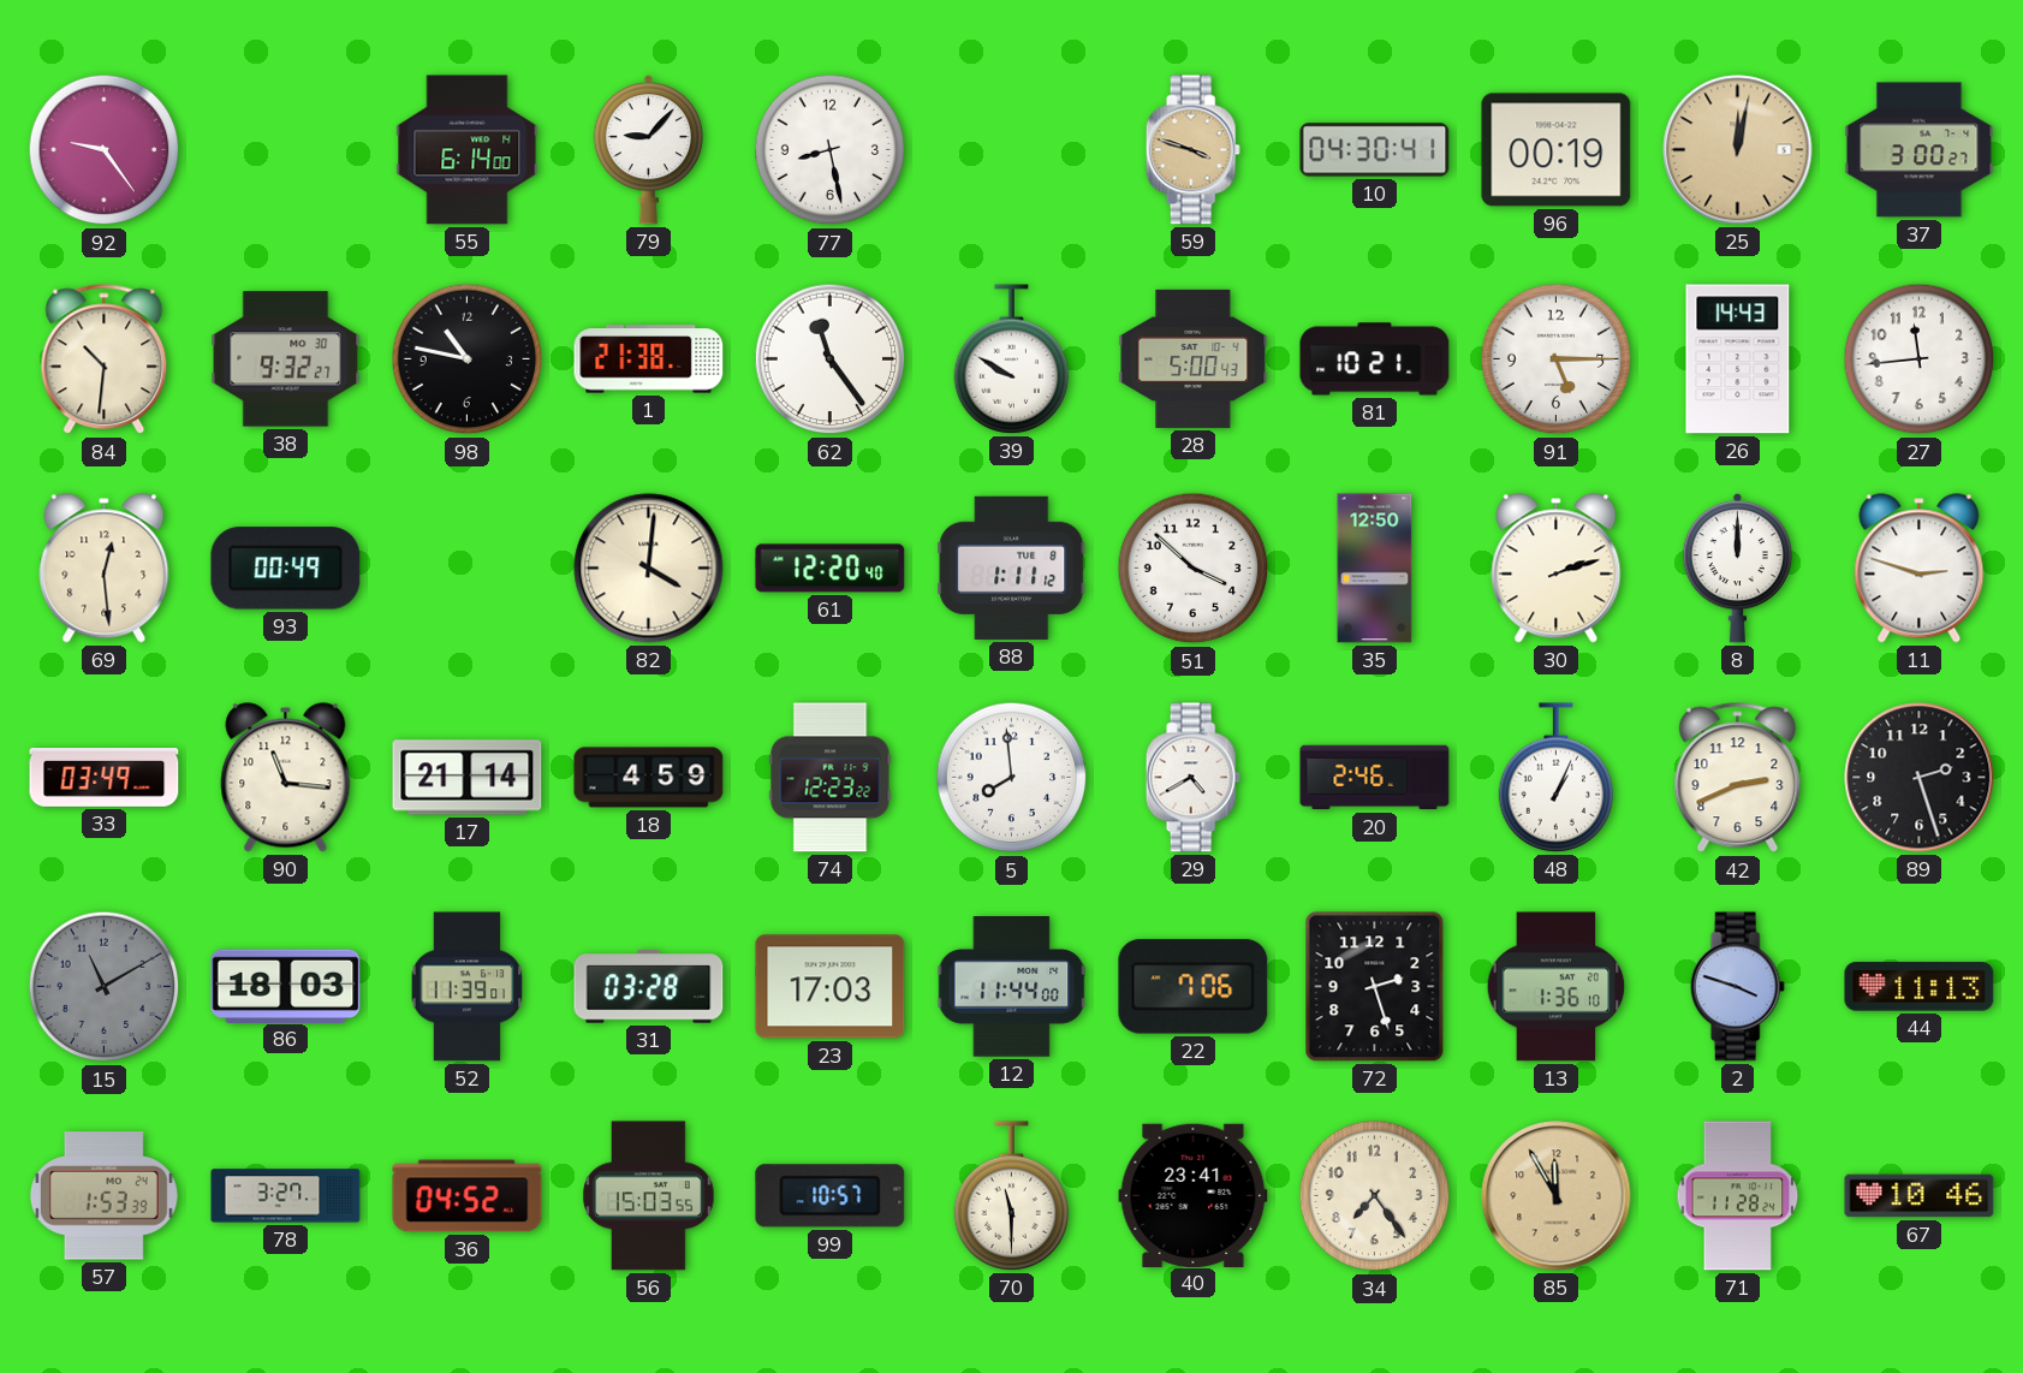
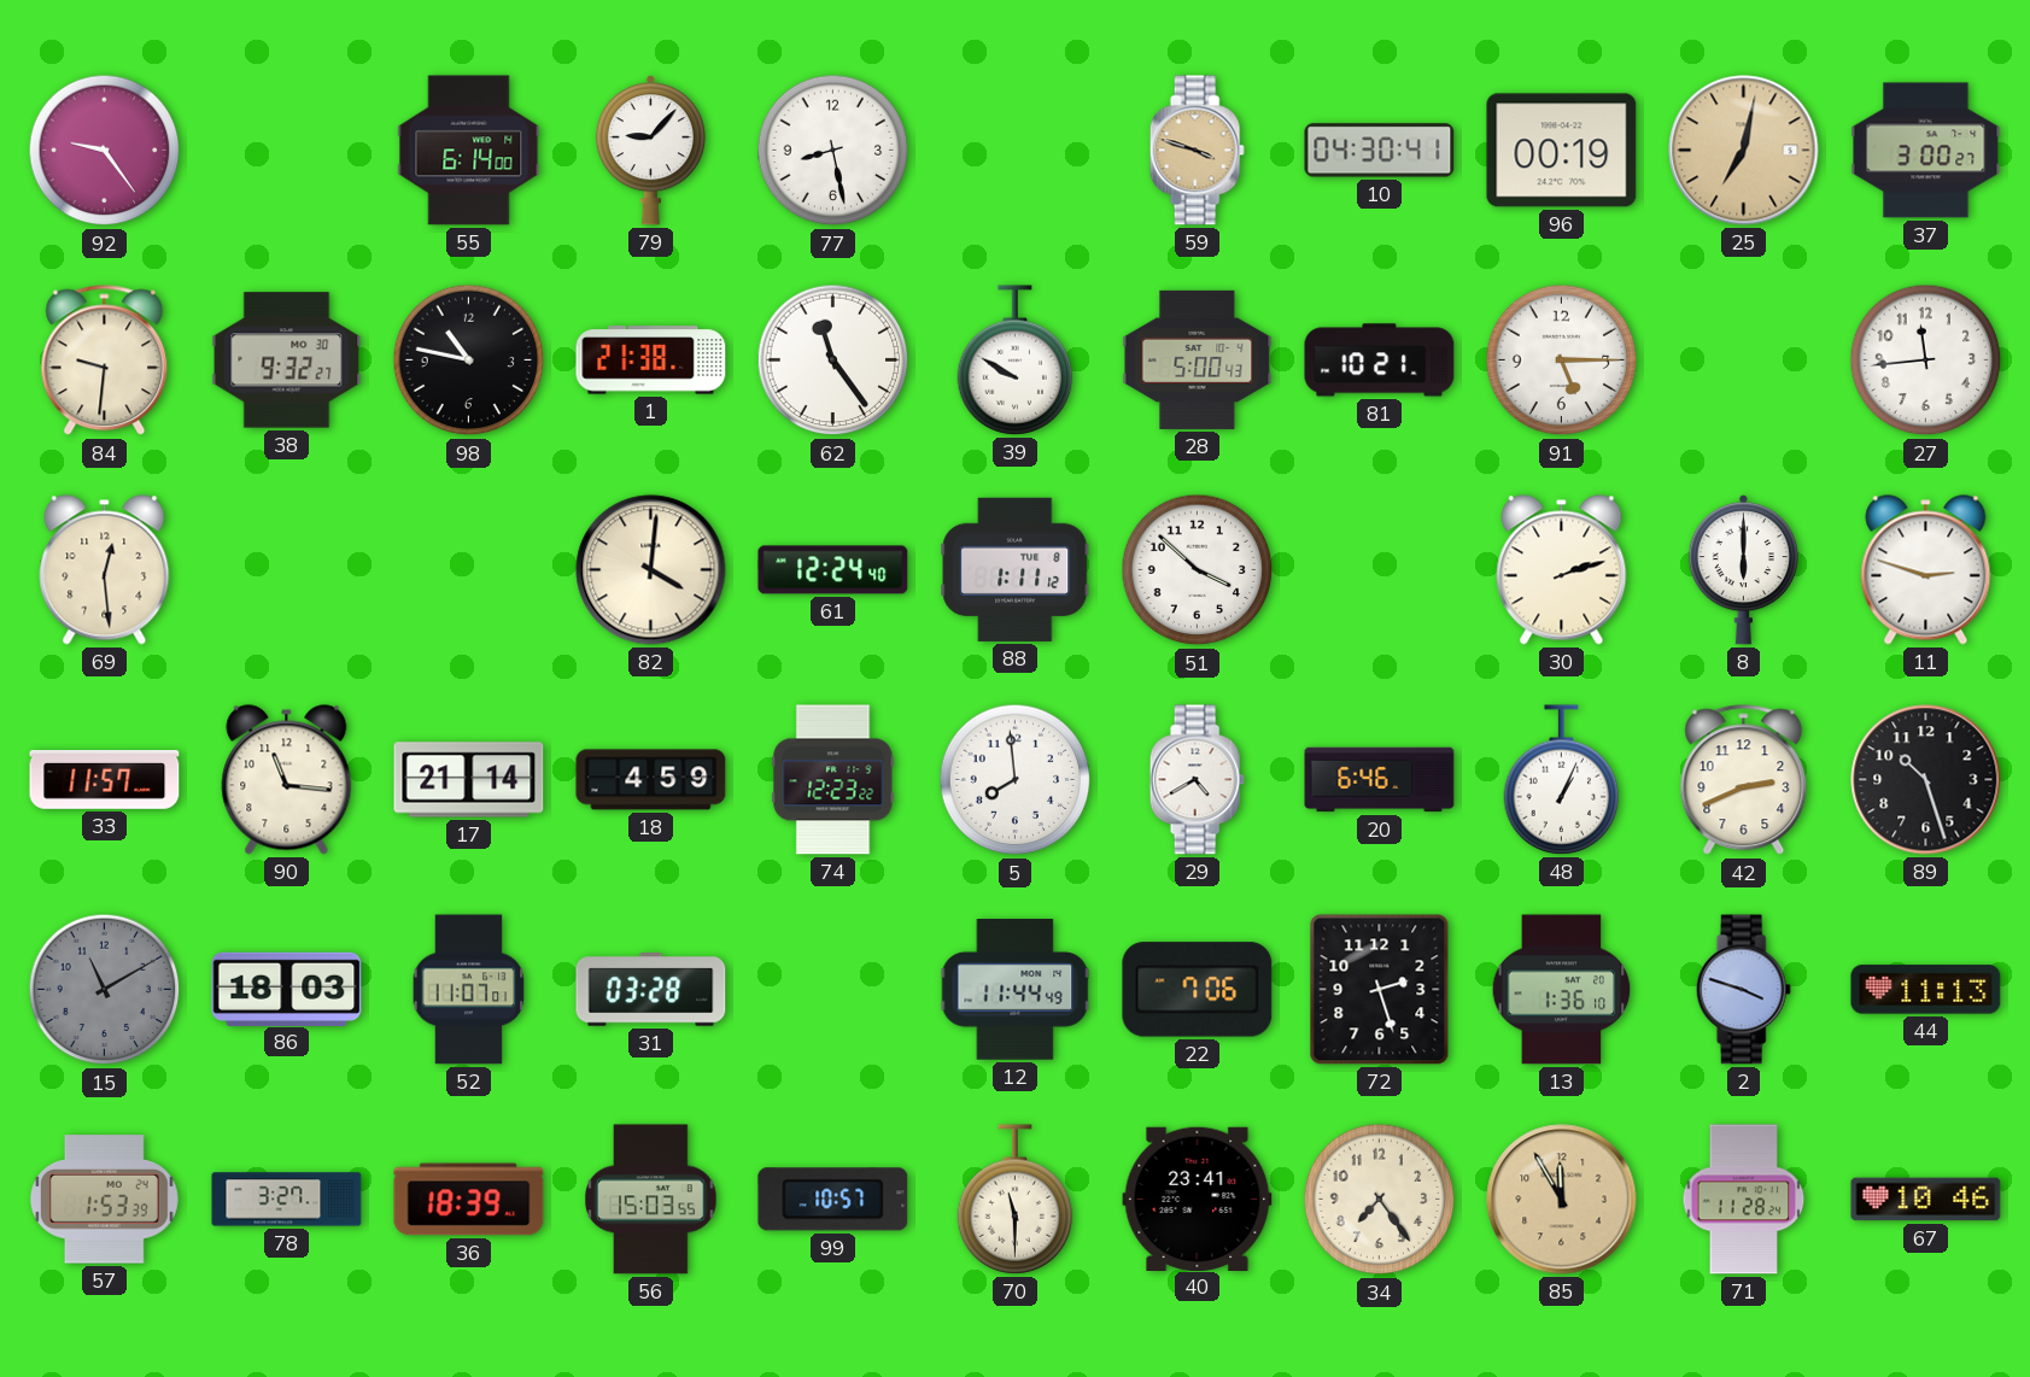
25: 12:02 -> 7:02 (1744, 151)
84: 10:31 -> 9:31 (105, 361)
26: 14:43 -> none (1738, 359)
93: 00:49 -> none (286, 569)
61: 12:20 -> 12:24 (833, 570)
35: 12:50 -> none (1375, 569)
8: 12:00 -> 6:00 (1743, 570)
33: 03:49 -> 11:57 (105, 780)
20: 2:46 -> 6:46 (1380, 780)
89: 2:27 -> 10:27 (1926, 780)
52: 11:39 -> 11:07 (469, 990)
23: 17:03 -> none (831, 987)
12: 11:44:00 -> 11:44:49 (1016, 990)
36: 04:52 -> 18:39 (469, 1200)
